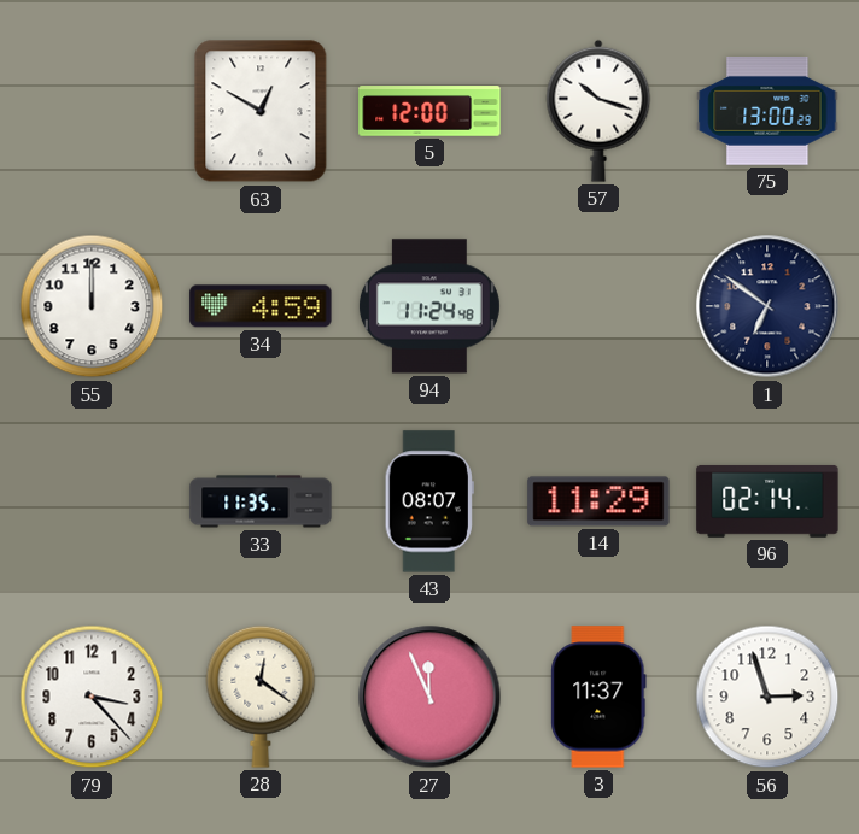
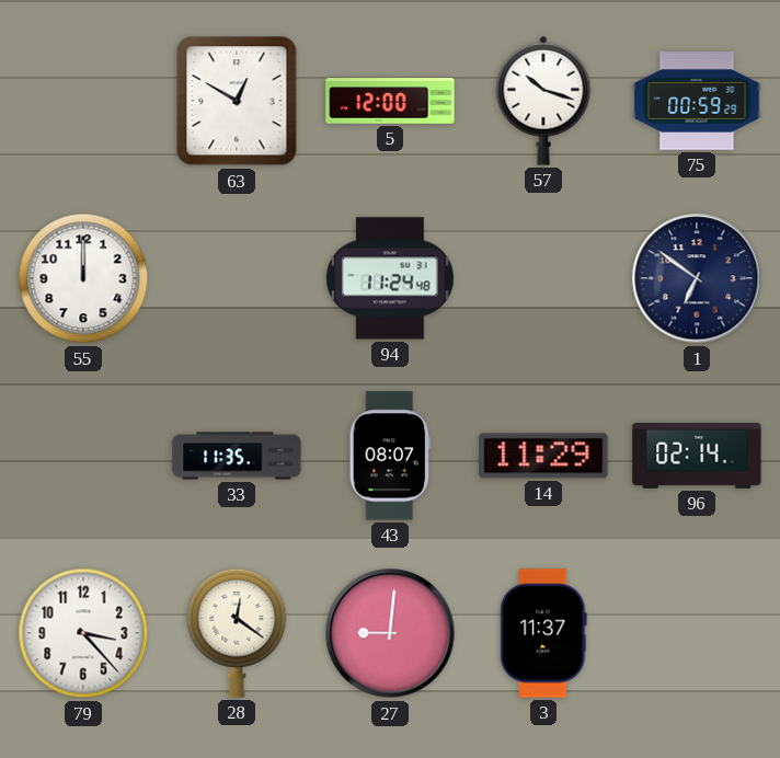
75: 13:00 -> 00:59 (697, 102)
34: 4:59 -> none (261, 306)
27: 11:56 -> 9:01 (390, 633)
56: 2:57 -> none (767, 697)
